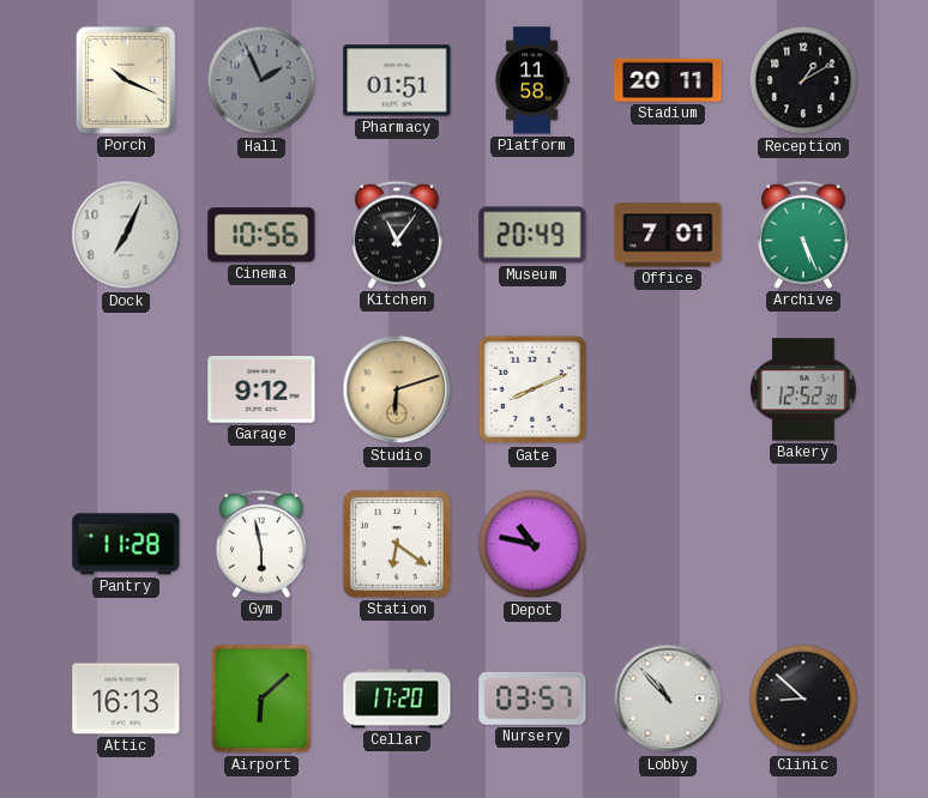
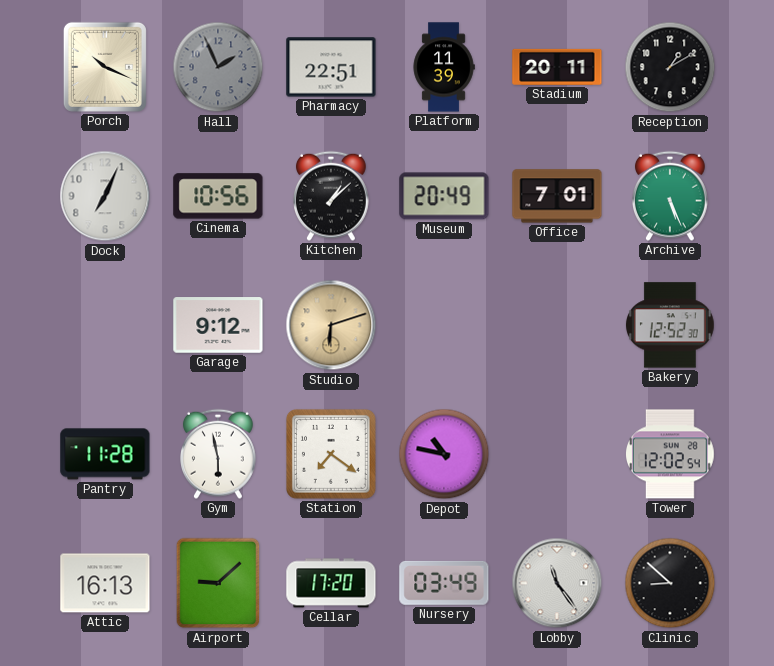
Pharmacy: 01:51 -> 22:51 (331, 67)
Platform: 11:58 -> 11:39 (444, 67)
Kitchen: 11:06 -> 1:08 (332, 196)
Gate: 8:11 -> none (532, 389)
Station: 6:21 -> 7:21 (331, 454)
Tower: none -> 12:02 (671, 454)
Airport: 6:08 -> 9:08 (218, 583)
Nursery: 03:57 -> 03:49 (444, 583)
Lobby: 10:53 -> 11:24 (557, 583)
